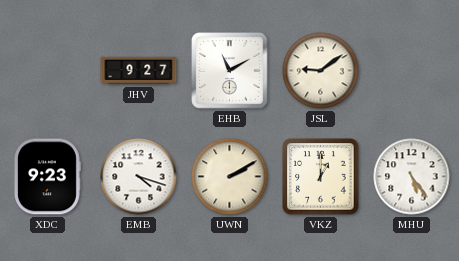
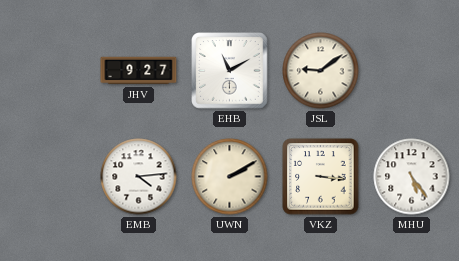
XDC: 9:23 -> none (47, 177)
EMB: 4:18 -> 4:14 (139, 177)
VKZ: 1:00 -> 3:16 (321, 177)
